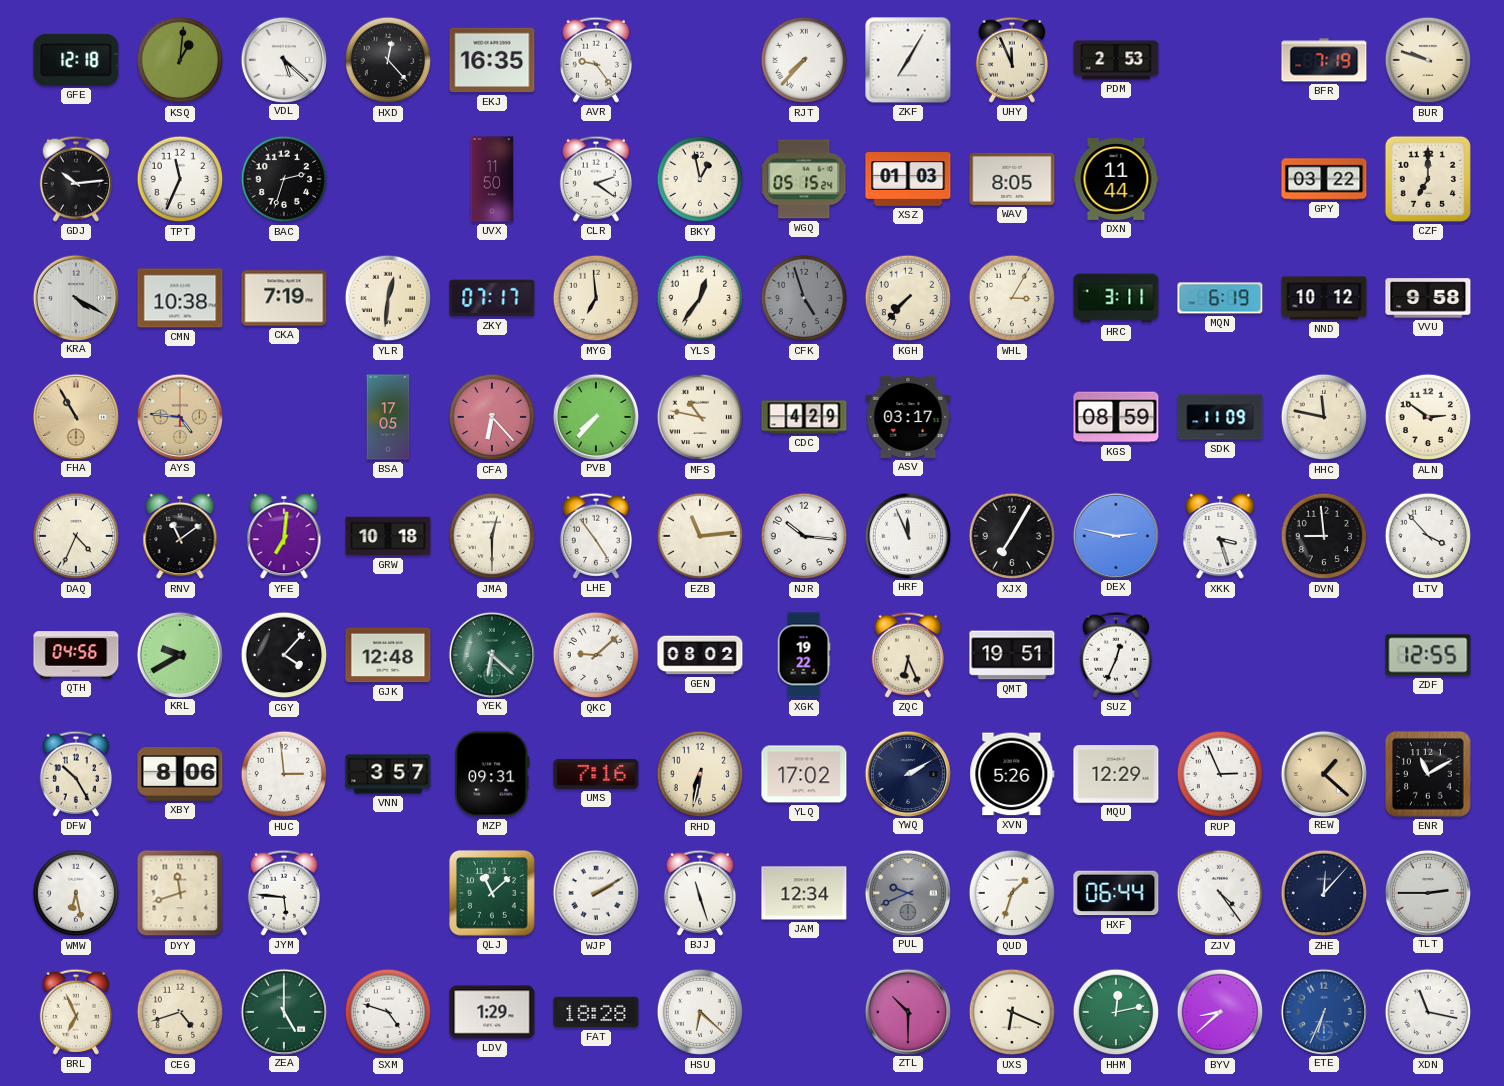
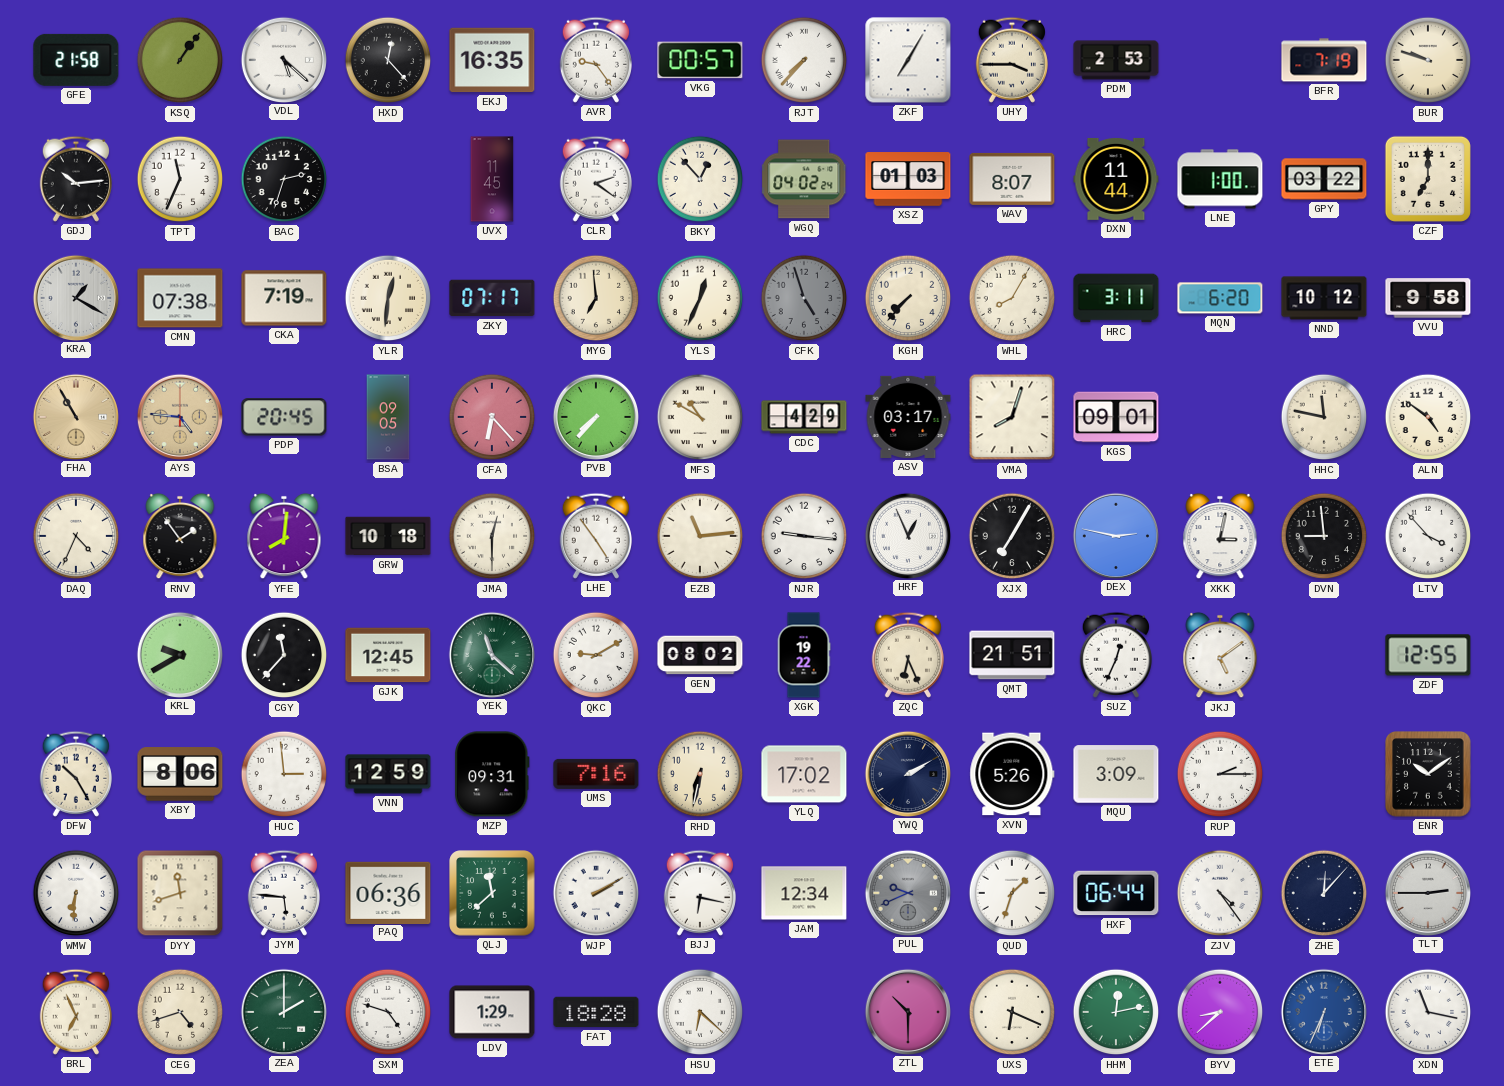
GFE: 12:18 -> 21:58 (76, 60)
KSQ: 1:01 -> 1:06 (180, 60)
VKG: none -> 00:57 (700, 60)
UHY: 11:56 -> 3:45 (1012, 60)
UVX: 11:50 -> 11:45 (492, 179)
BKY: 12:58 -> 12:53 (700, 179)
WGQ: 05:15 -> 04:02 (805, 179)
WAV: 8:05 -> 8:07 (1012, 179)
LNE: none -> 1:00 (1220, 179)
KRA: 4:20 -> 1:20 (75, 297)
CMN: 10:38 -> 07:38 (180, 298)
YLS: 12:36 -> 12:34 (700, 298)
WHL: 3:05 -> 8:05 (1012, 298)
MQN: 6:19 -> 6:20 (1220, 298)
PDP: none -> 20:45 (284, 417)
BSA: 17:05 -> 09:05 (388, 417)
MFS: 10:47 -> 10:50 (700, 417)
VMA: none -> 8:03 (1012, 417)
KGS: 08:59 -> 09:01 (1116, 417)
SDK: 11:09 -> none (1220, 417)
ALN: 2:51 -> 4:51 (1428, 417)
RNV: 11:09 -> 1:54 (180, 536)
YFE: 7:01 -> 8:01 (284, 536)
NJR: 10:16 -> 9:16 (804, 536)
HRF: 11:56 -> 12:56 (907, 535)
XKK: 3:27 -> 3:02 (1220, 536)
QTH: 04:56 -> none (76, 655)
CGY: 4:07 -> 11:37 (284, 655)
GJK: 12:48 -> 12:45 (388, 655)
YEK: 6:22 -> 11:22 (491, 654)
QKC: 9:08 -> 9:10 (596, 655)
QMT: 19:51 -> 21:51 (1012, 655)
JKJ: none -> 5:09 (1220, 655)
VNN: 3:57 -> 12:59 (388, 774)
MQU: 12:29 -> 3:09 (1116, 774)
RUP: 2:56 -> 2:15 (1220, 774)
REW: 1:22 -> none (1323, 773)
ENR: 11:10 -> 10:09 (1428, 774)
WMW: 6:28 -> 6:31 (76, 893)
PAQ: none -> 06:36 (388, 892)
QLJ: 11:08 -> 11:38 (492, 893)
BJJ: 11:27 -> 6:17 (700, 893)
ZEA: 5:00 -> 2:00 (283, 1011)
